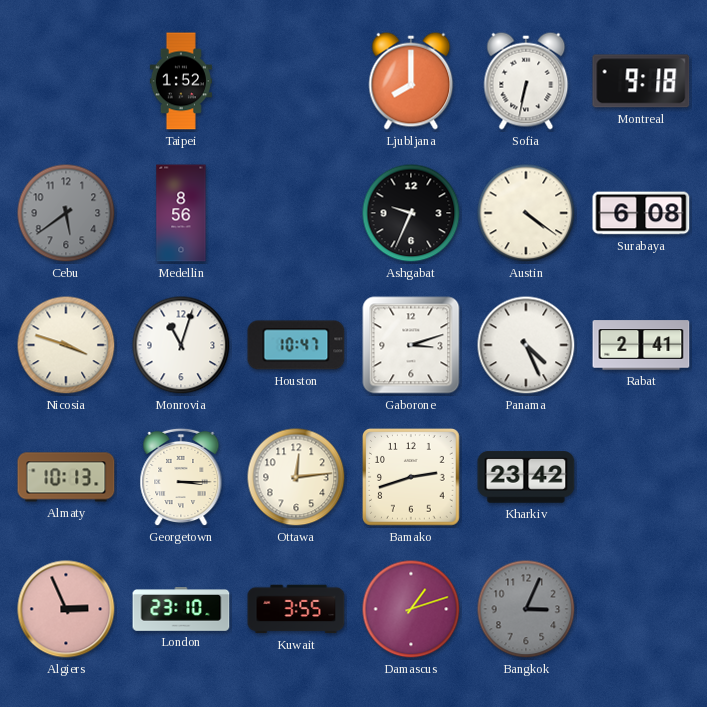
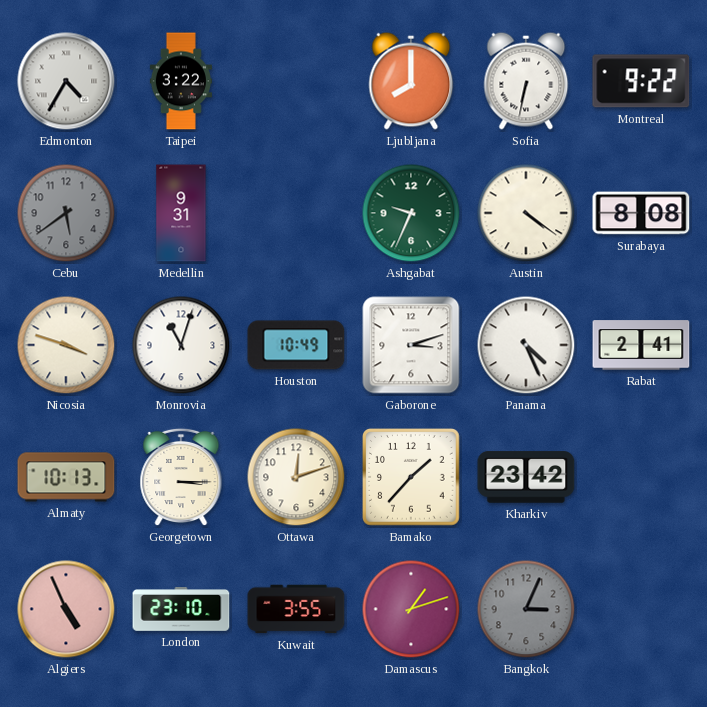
Edmonton: none -> 4:35 (66, 81)
Taipei: 1:52 -> 3:22 (181, 81)
Montreal: 9:18 -> 9:22 (641, 81)
Medellin: 8:56 -> 9:31 (181, 213)
Ashgabat dial: black -> green (411, 213)
Surabaya: 6:08 -> 8:08 (641, 213)
Houston: 10:47 -> 10:49 (296, 345)
Ottawa: 12:14 -> 12:12 (296, 477)
Bamako: 2:42 -> 1:37 (412, 478)
Algiers: 2:56 -> 4:56 (66, 609)
